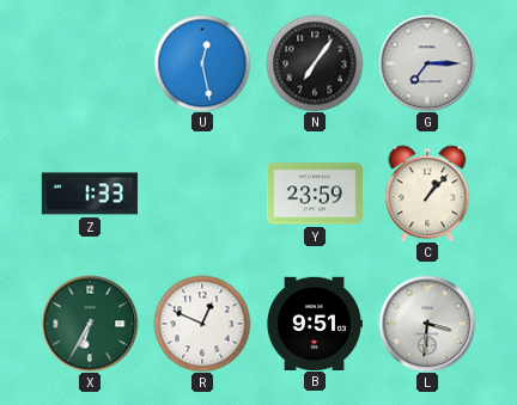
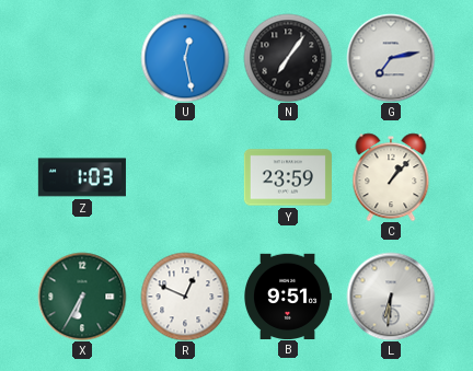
G: 7:15 -> 7:13 (391, 58)
Z: 1:33 -> 1:03 (82, 177)
L: 3:31 -> 6:31 (391, 297)
